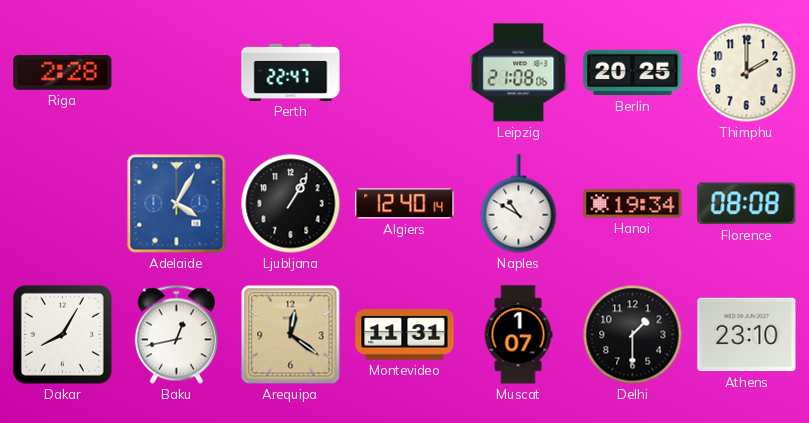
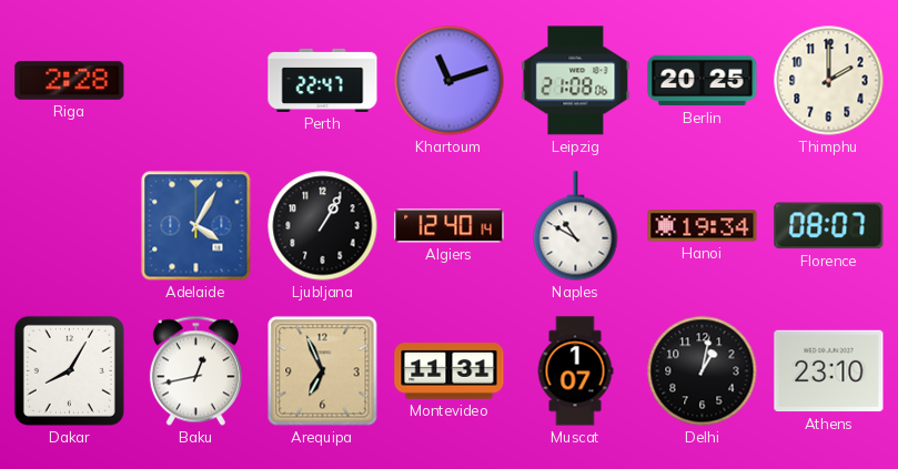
Khartoum: none -> 11:12 (450, 81)
Florence: 08:08 -> 08:07 (829, 226)
Arequipa: 12:21 -> 6:56 (323, 371)
Delhi: 1:30 -> 1:02 (703, 371)
